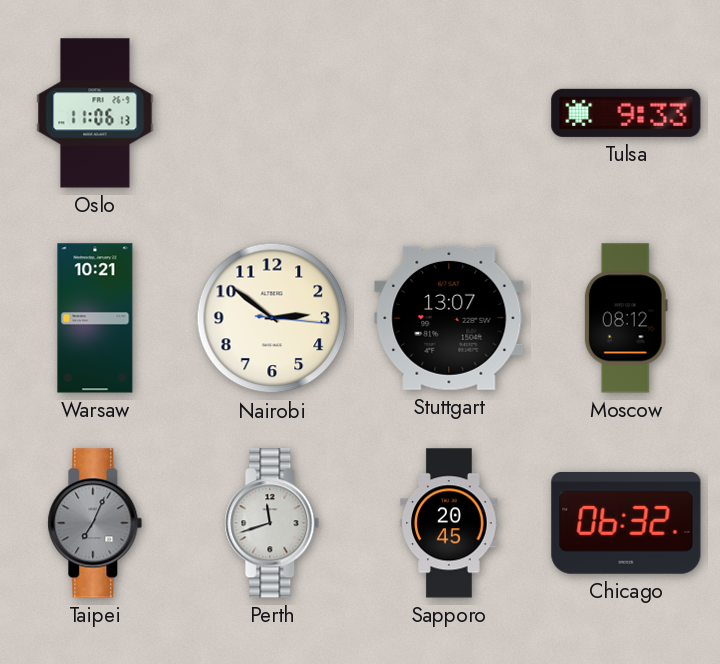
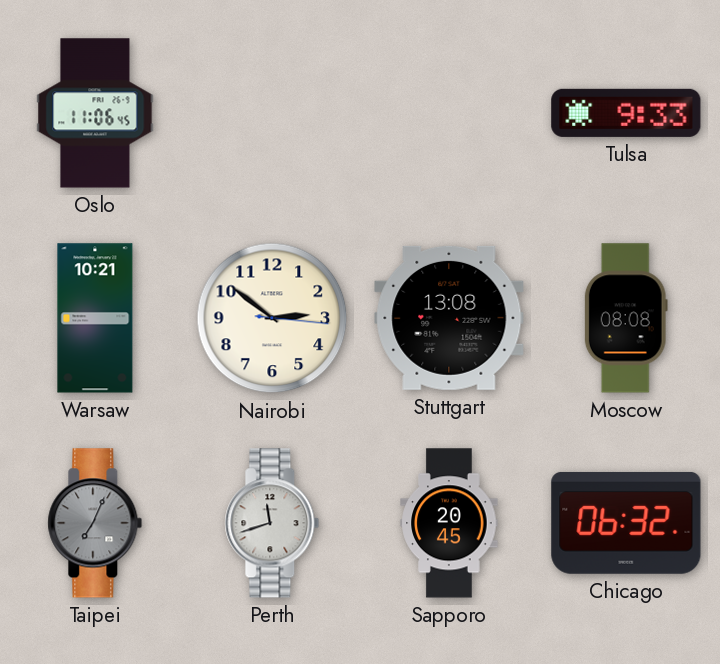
Oslo: 11:06:13 -> 11:06:45 (95, 113)
Stuttgart: 13:07 -> 13:08 (449, 318)
Moscow: 08:12 -> 08:08 (626, 318)
